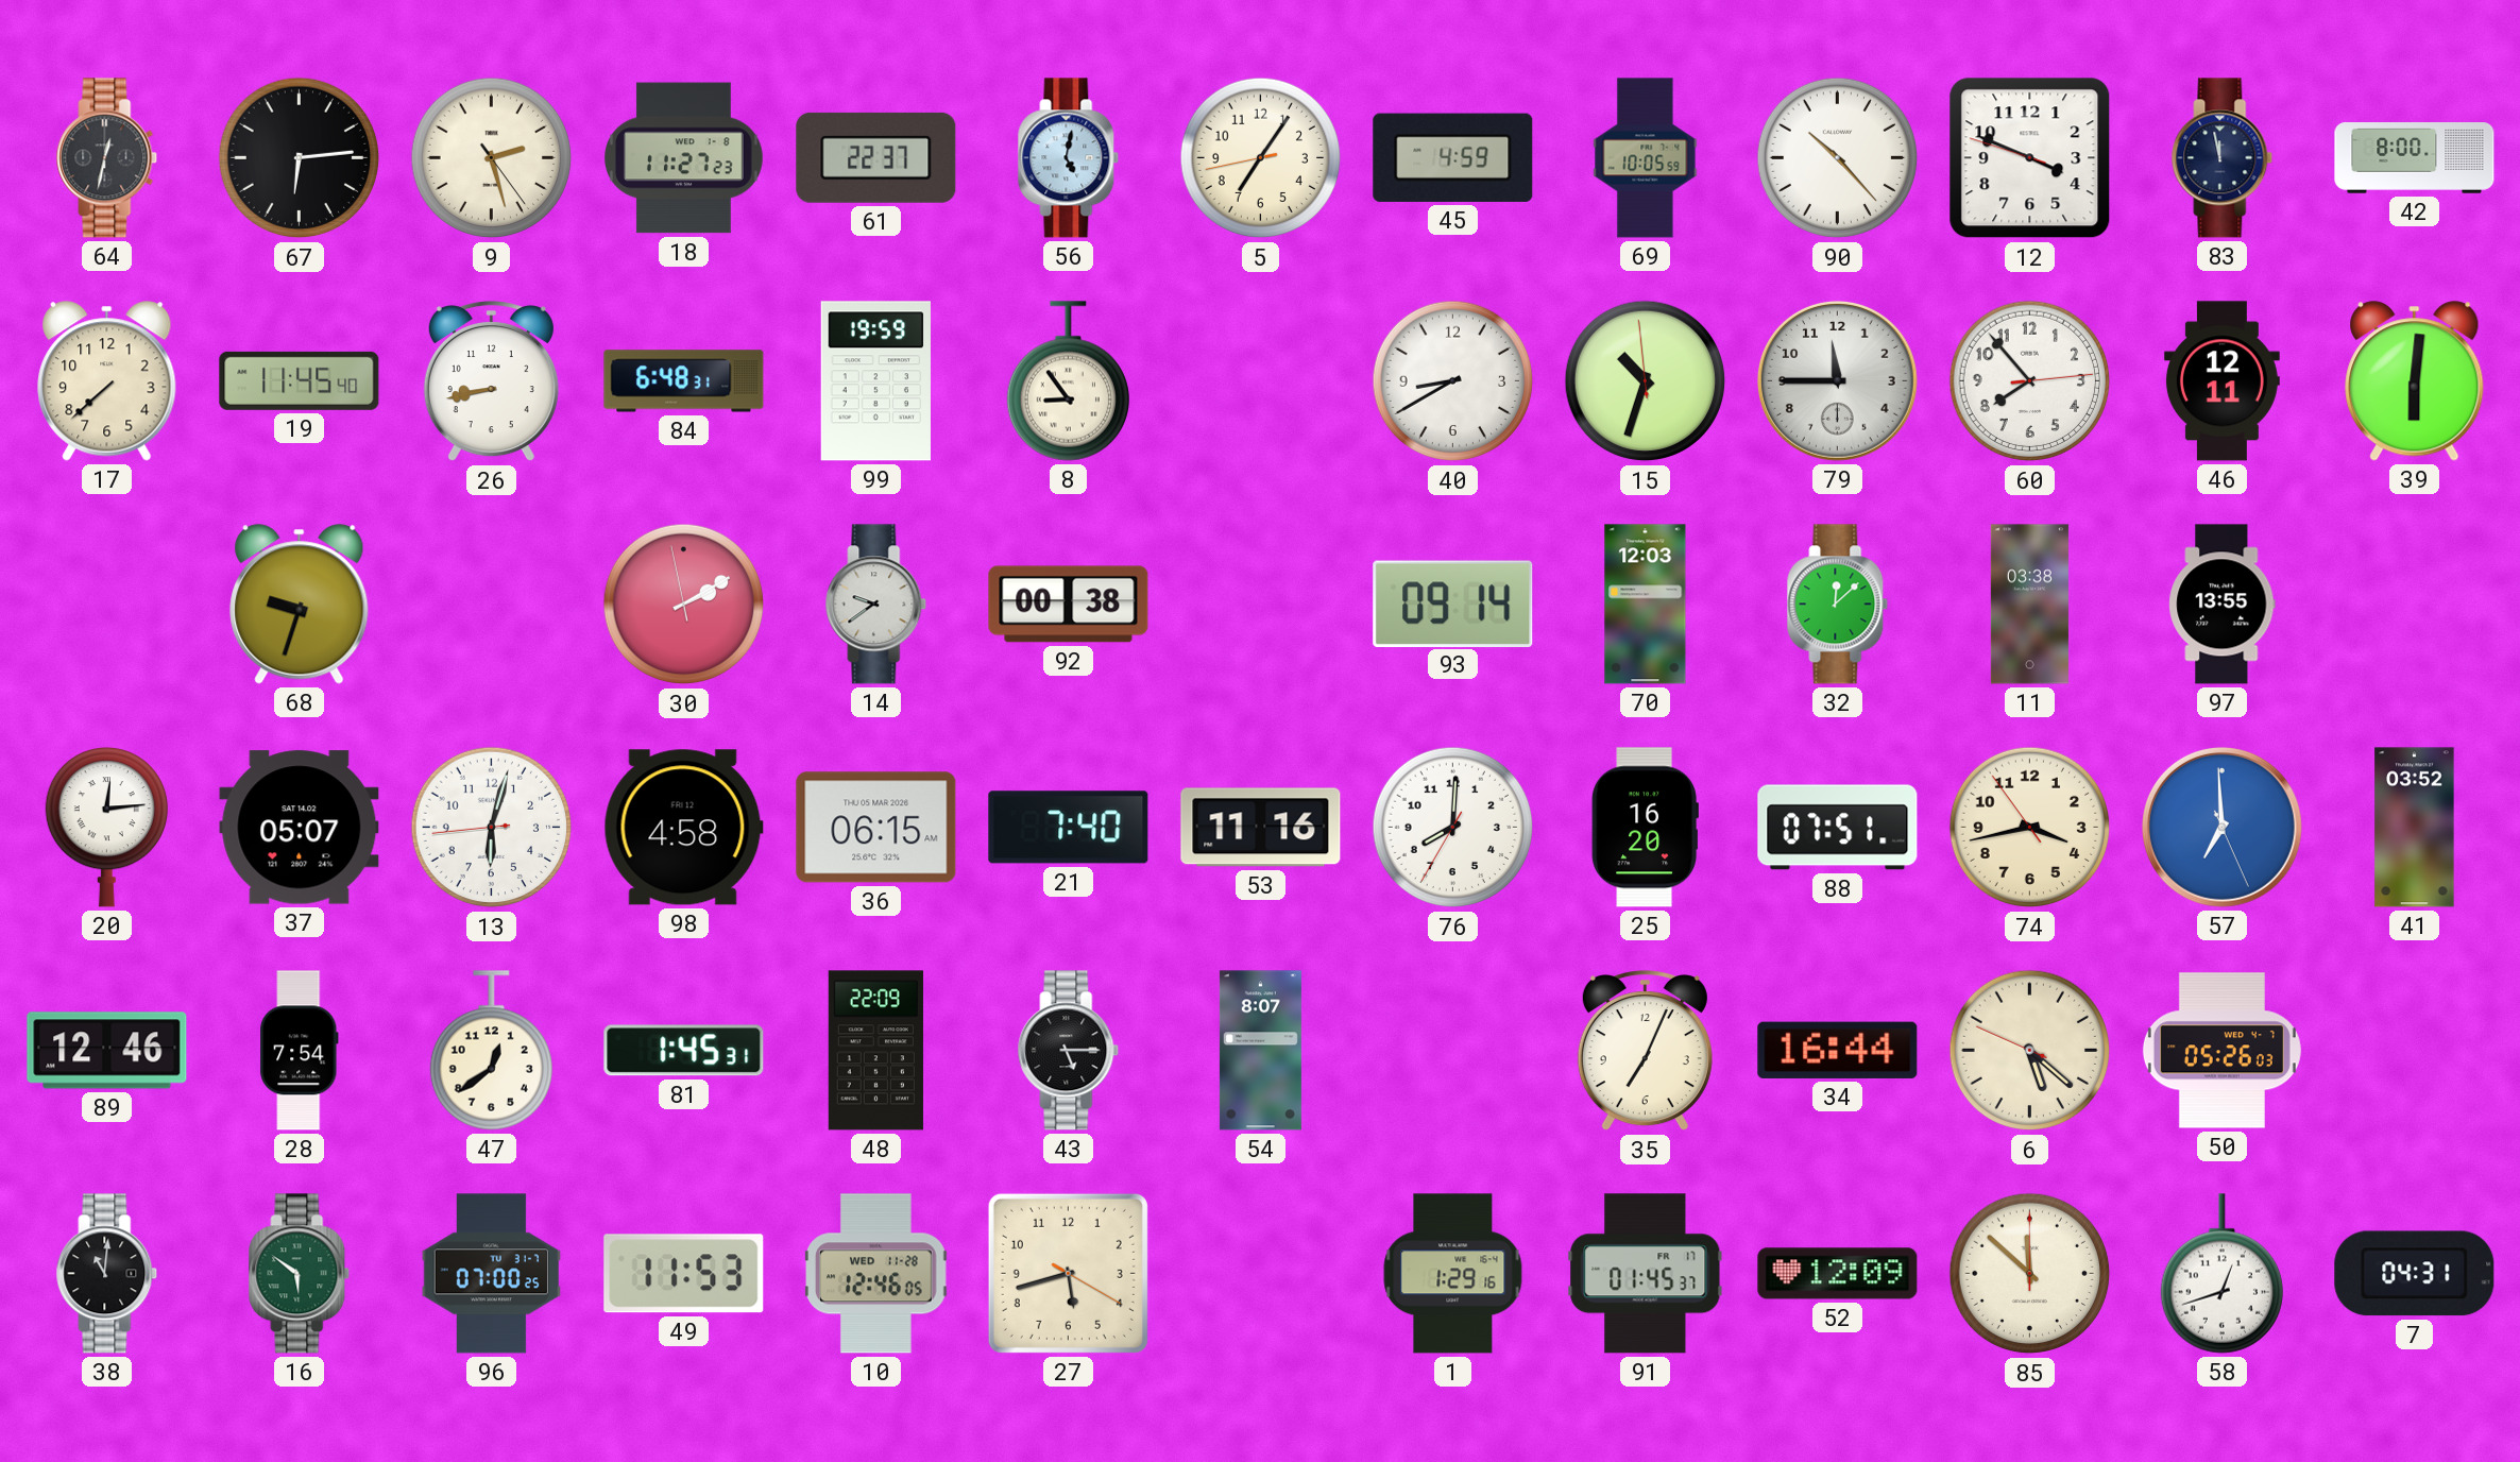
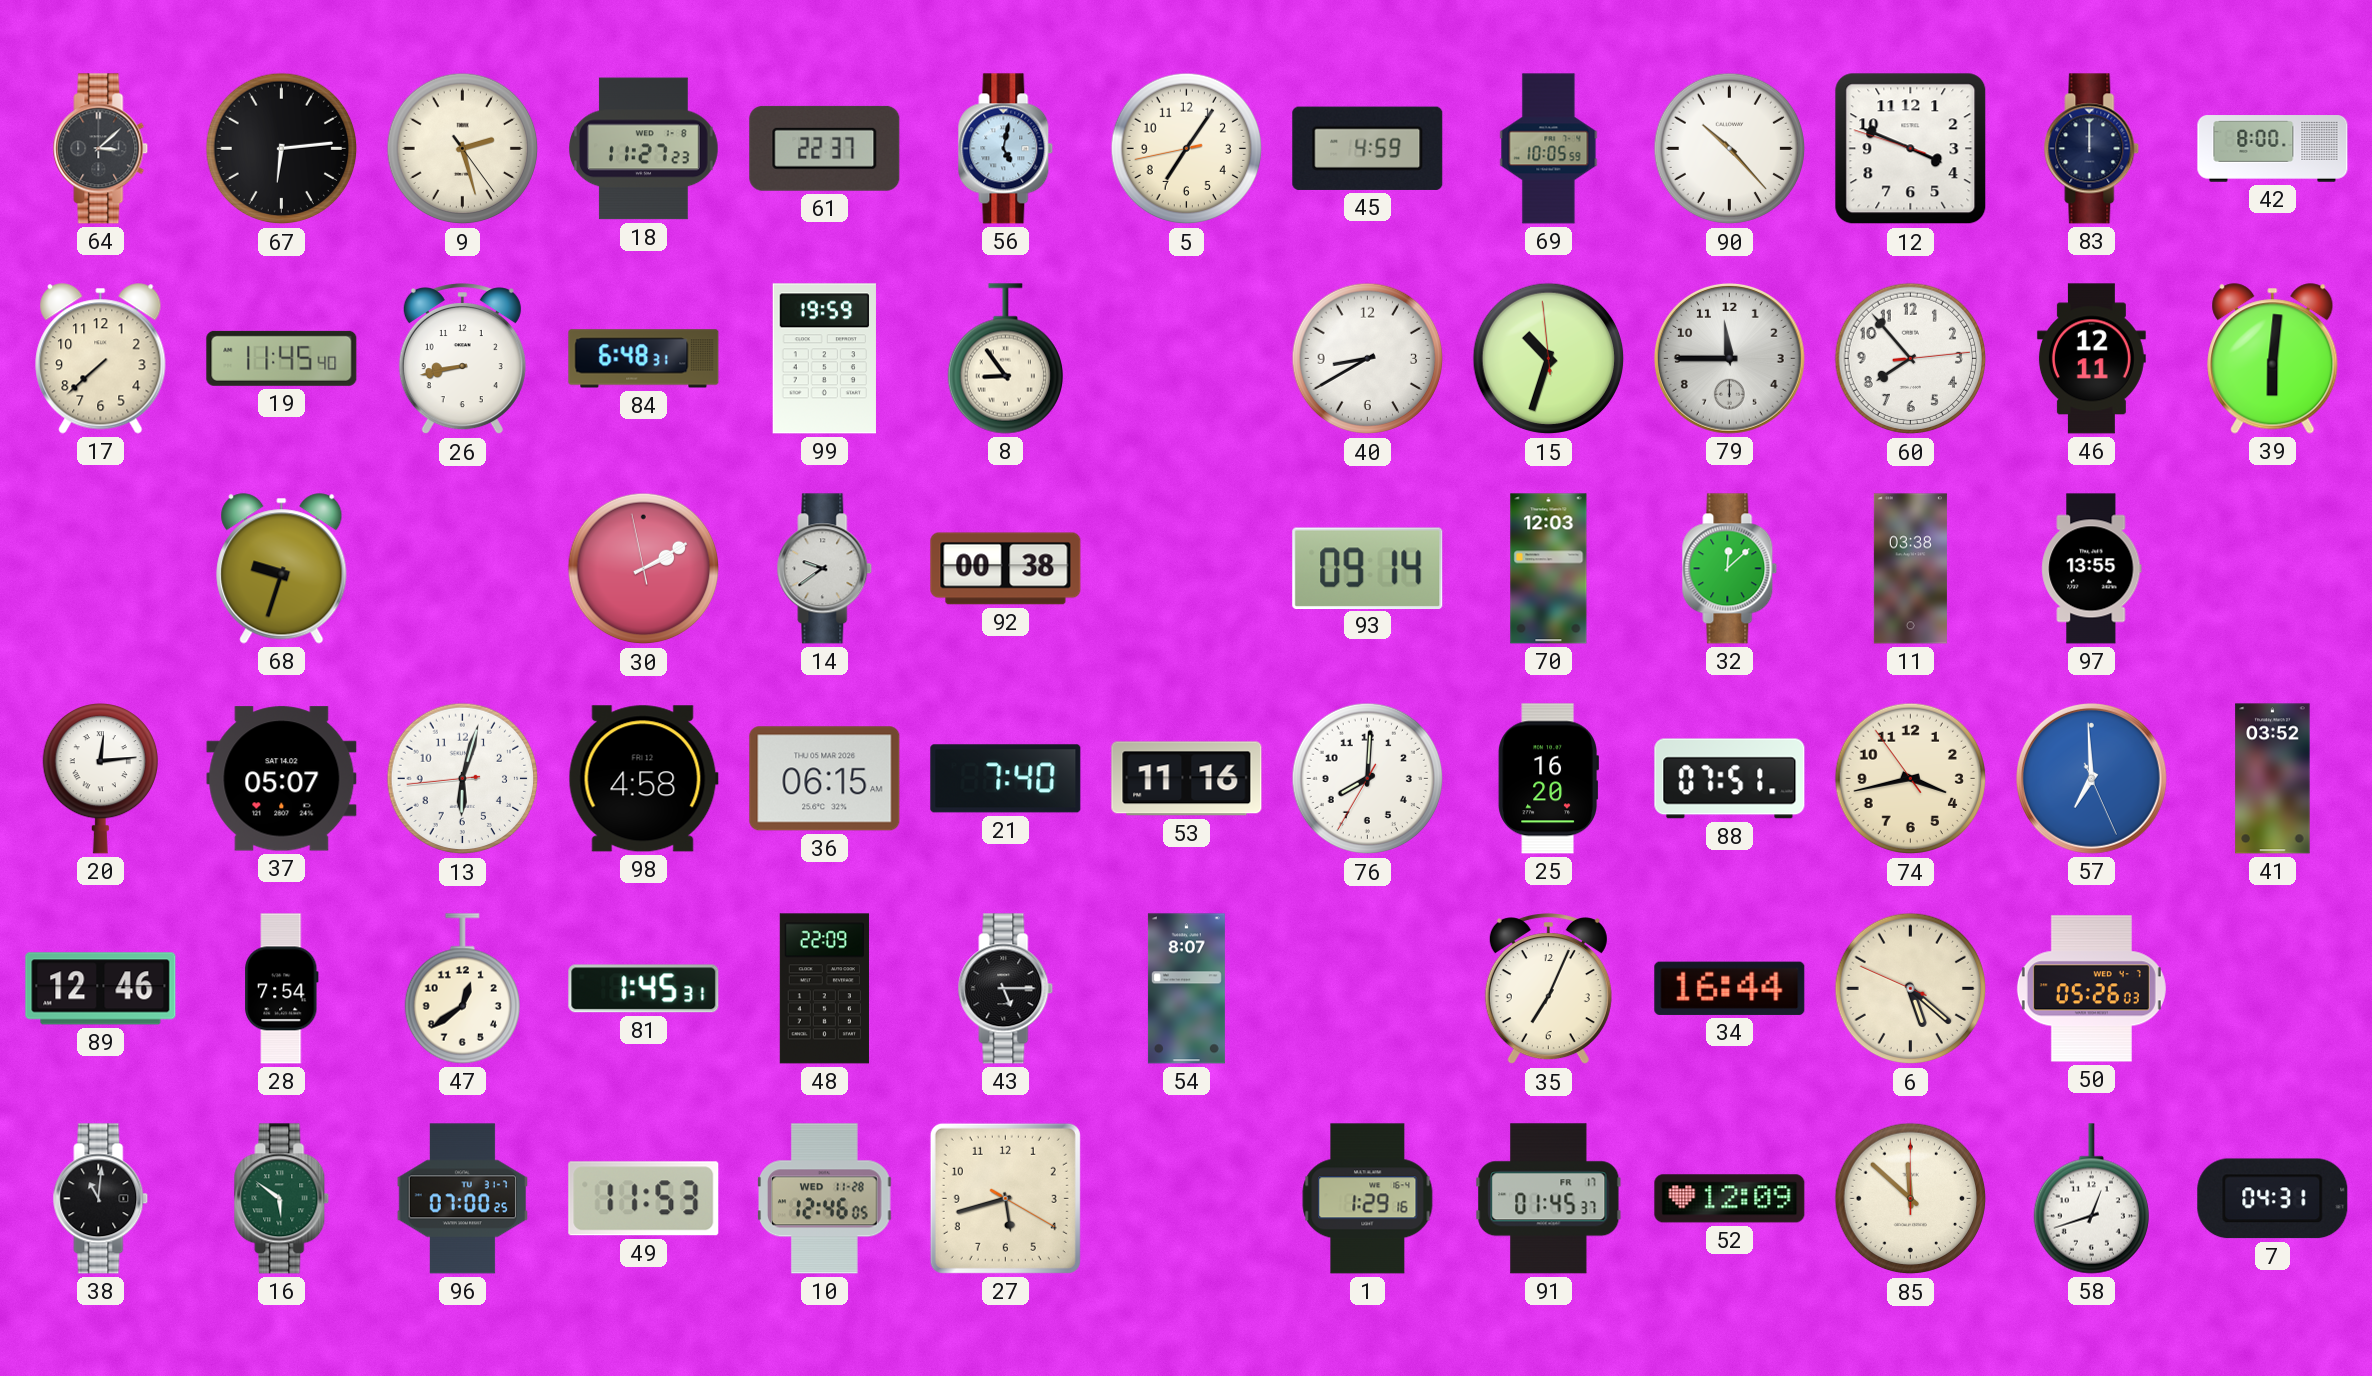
64: 12:32 -> 3:08 (101, 149)
83: 11:58 -> 12:00 (2092, 149)
